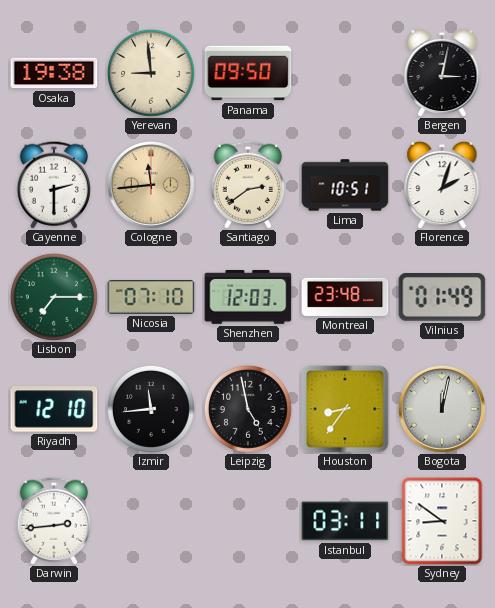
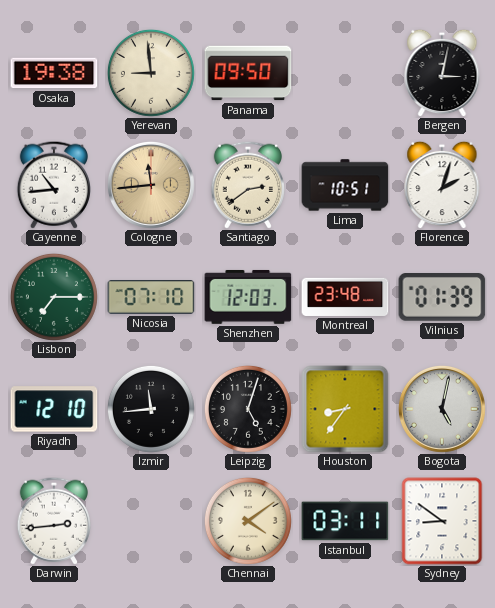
Cayenne: 2:30 -> 10:44 (54, 185)
Vilnius: 01:49 -> 01:39 (442, 298)
Leipzig: 4:58 -> 5:03 (248, 409)
Bogota: 12:02 -> 5:02 (442, 409)
Chennai: none -> 4:09 (248, 521)
